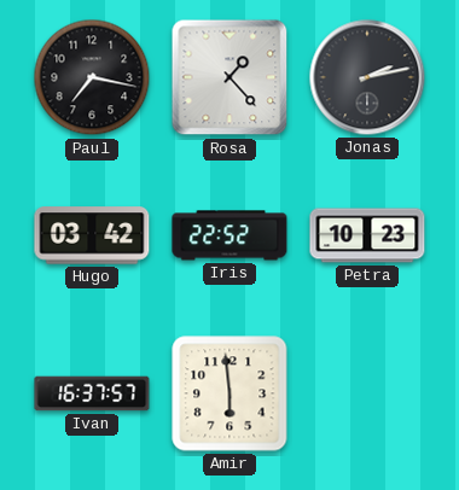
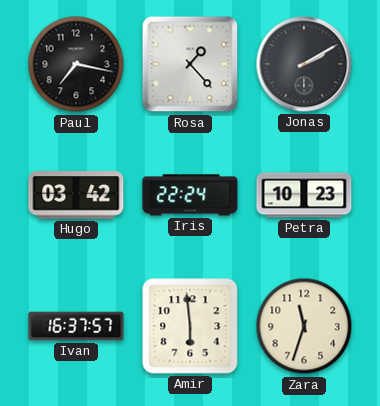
Jonas: 2:13 -> 2:10 (304, 64)
Iris: 22:52 -> 22:24 (190, 195)
Zara: none -> 11:33 (304, 326)
